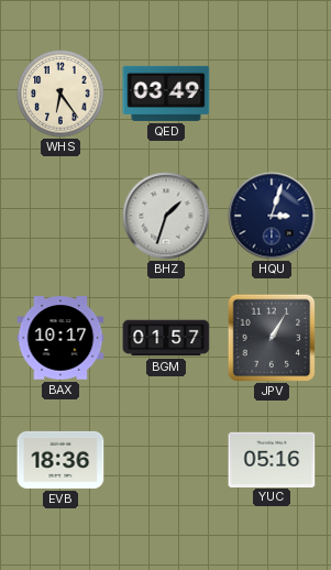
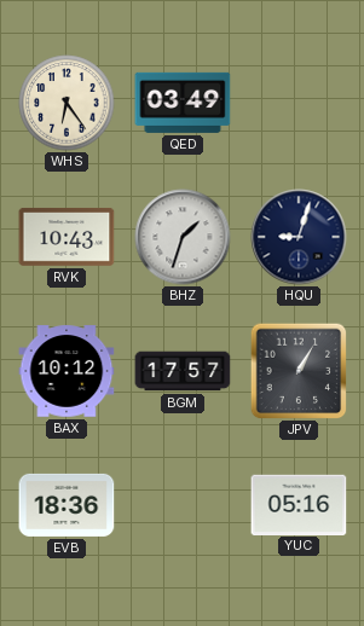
RVK: none -> 10:43 (67, 237)
HQU: 3:03 -> 9:03 (299, 237)
BAX: 10:17 -> 10:12 (67, 371)
BGM: 01:57 -> 17:57 (183, 371)
